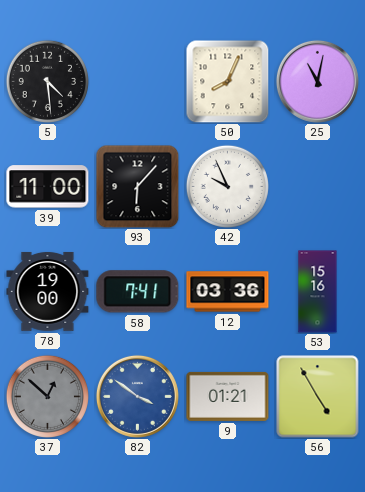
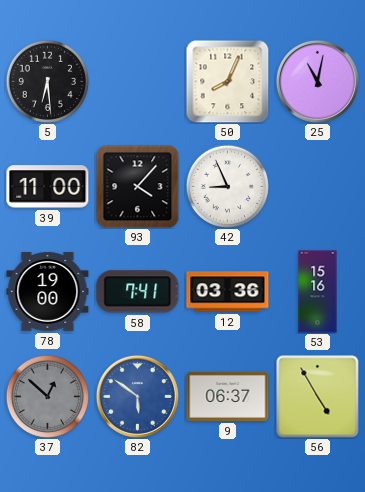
5: 4:29 -> 6:29 (47, 81)
93: 6:07 -> 4:07 (137, 186)
42: 9:56 -> 8:56 (227, 186)
82: 3:51 -> 5:51 (137, 396)
9: 01:21 -> 06:37 (228, 396)
